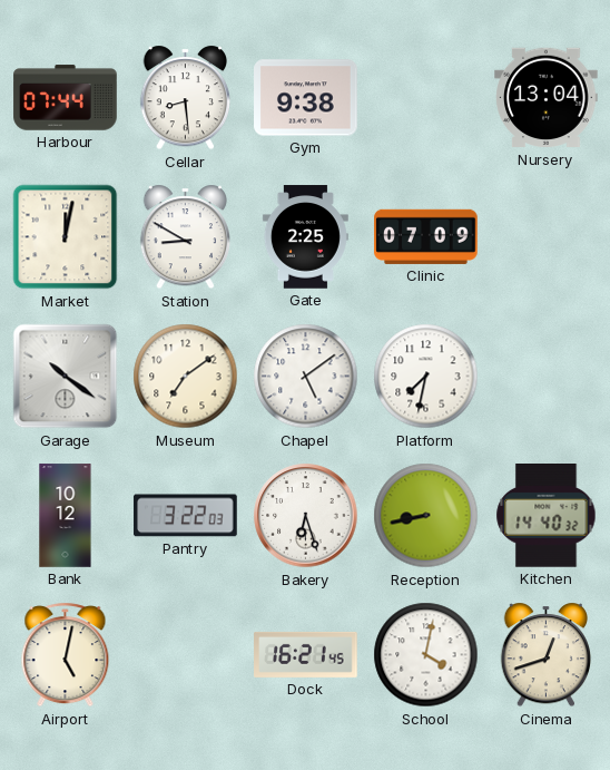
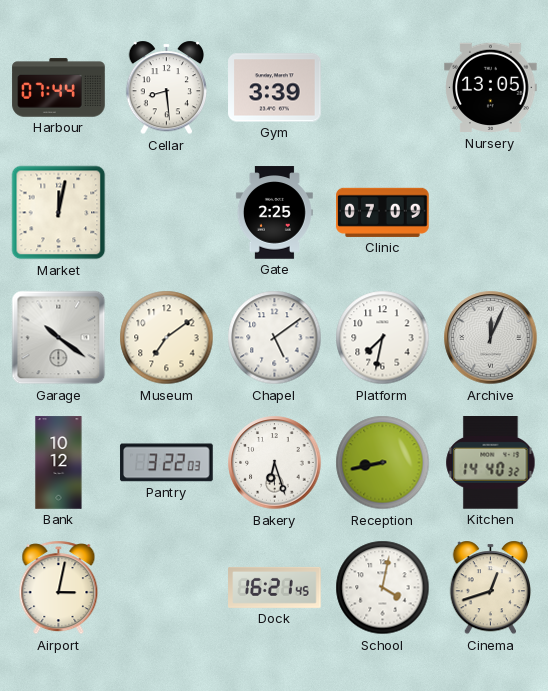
Gym: 9:38 -> 3:39 (275, 88)
Nursery: 13:04 -> 13:05 (491, 88)
Station: 8:50 -> none (186, 237)
Archive: none -> 12:04 (491, 338)
Airport: 5:02 -> 3:02 (59, 588)
